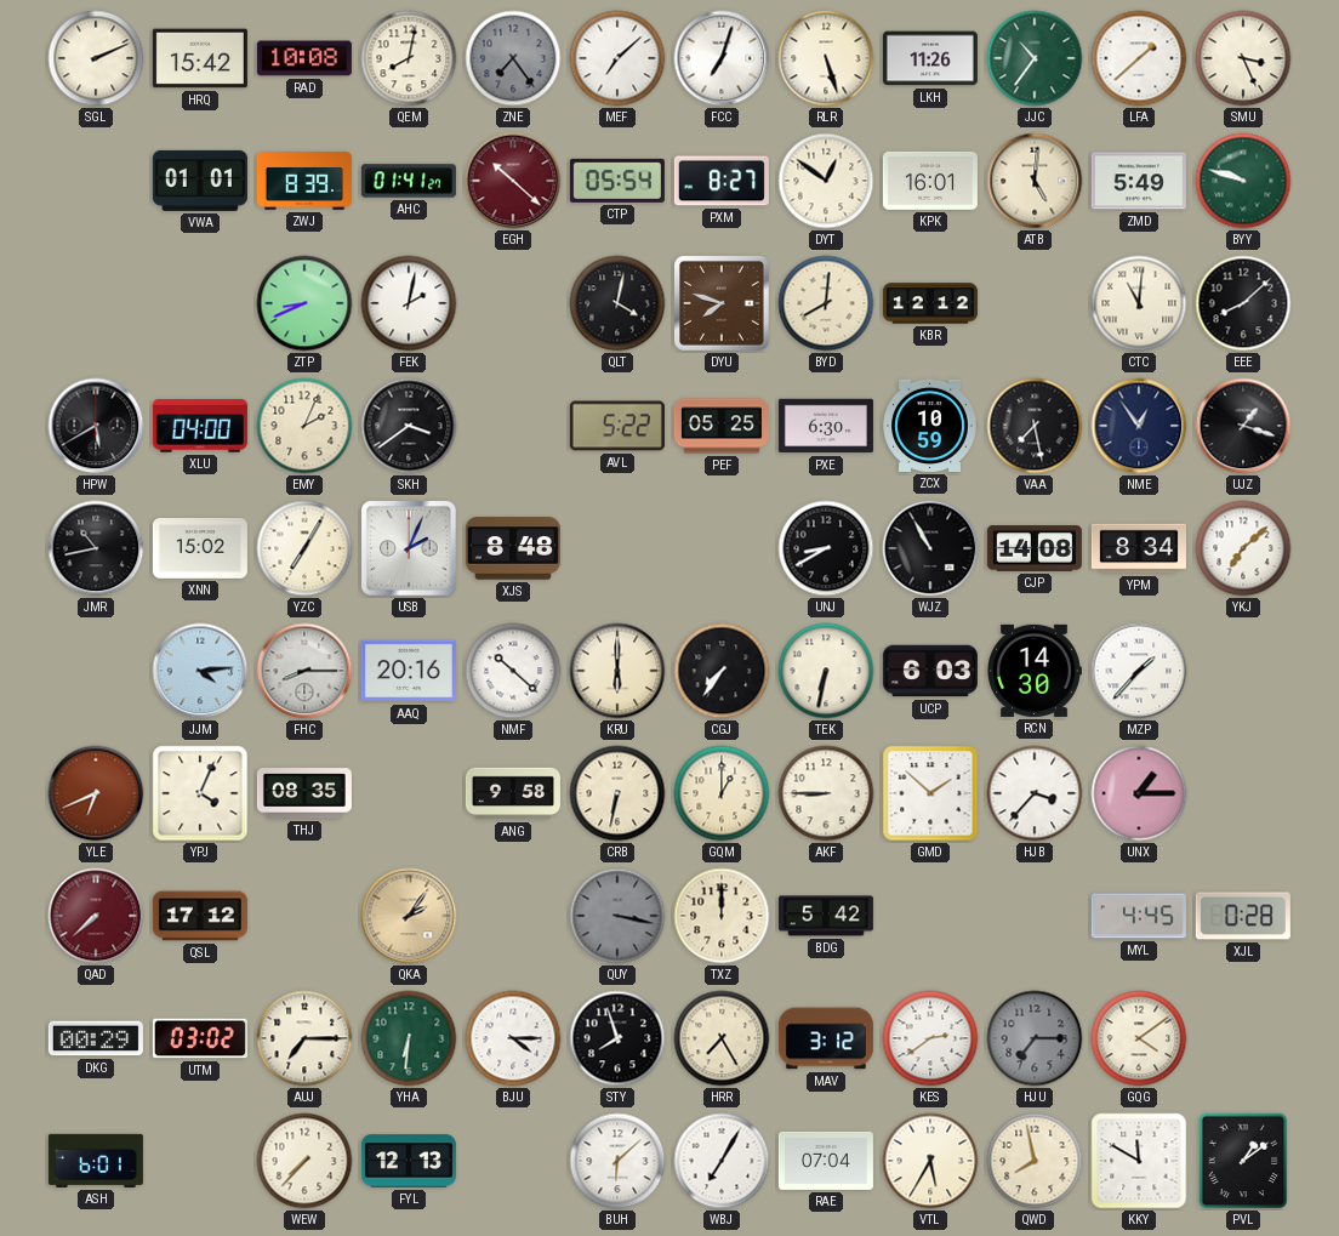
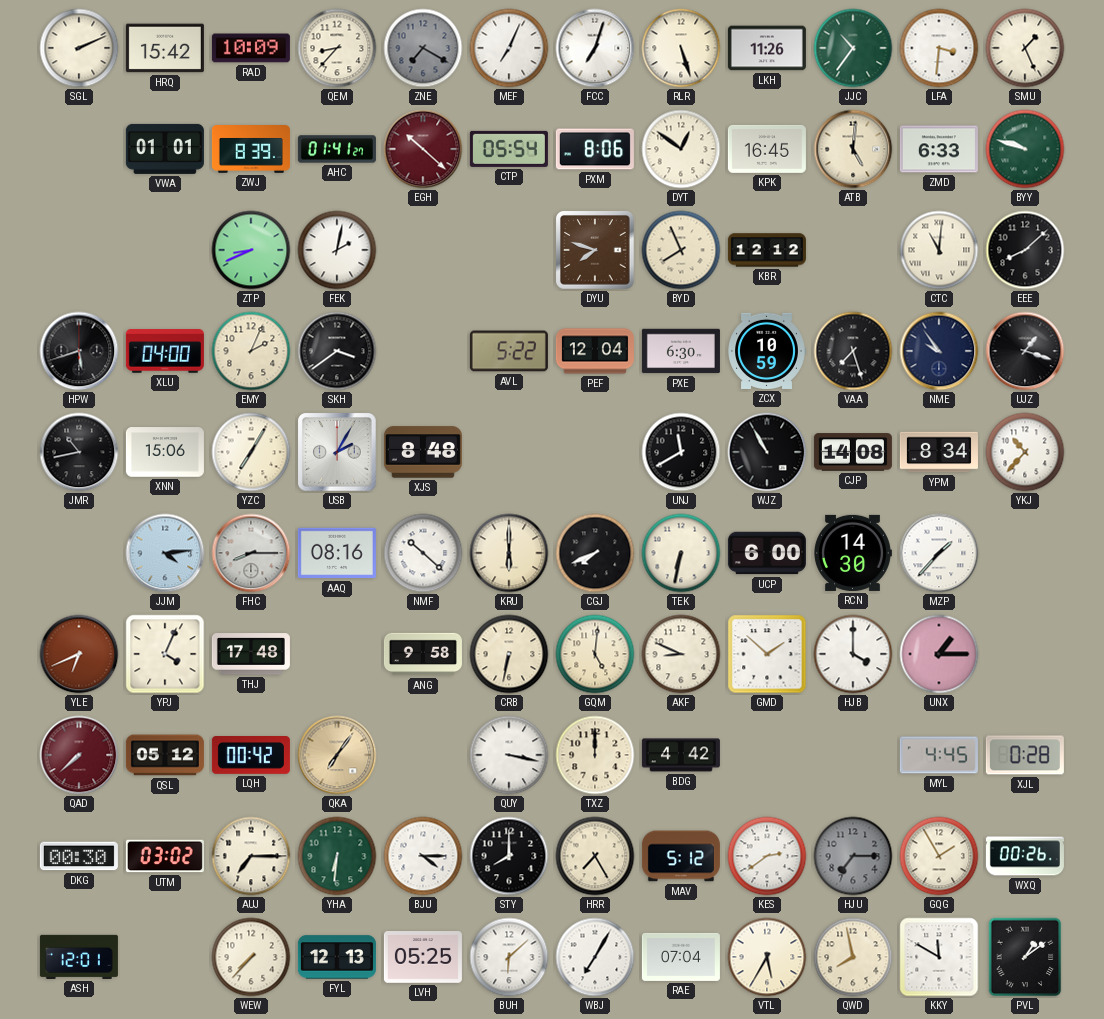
RAD: 10:08 -> 10:09 (251, 48)
QEM: 8:02 -> 8:37 (337, 48)
ZNE: 7:24 -> 7:20 (423, 48)
MEF: 7:08 -> 7:04 (509, 48)
LFA: 1:38 -> 3:31 (939, 48)
SMU: 3:26 -> 1:26 (1025, 48)
PXM: 8:27 -> 8:06 (595, 149)
KPK: 16:01 -> 16:45 (767, 149)
ZMD: 5:49 -> 6:33 (939, 149)
QLT: 4:02 -> none (617, 303)
BYD: 8:01 -> 7:56 (681, 250)
HPW: 5:40 -> 5:42 (79, 351)
PEF: 05:25 -> 12:04 (595, 351)
VAA: 7:28 -> 7:27 (853, 351)
NME: 12:54 -> 9:54 (939, 351)
XNN: 15:02 -> 15:06 (165, 452)
USB: 2:04 -> 2:05 (337, 452)
UNJ: 8:40 -> 11:40 (681, 452)
YKJ: 7:08 -> 10:37 (1025, 452)
AAQ: 20:16 -> 08:16 (337, 553)
CGJ: 7:36 -> 7:41 (595, 553)
UCP: 6:03 -> 6:00 (767, 553)
THJ: 08:35 -> 17:48 (251, 654)
GQM: 1:00 -> 5:01 (595, 654)
AKF: 8:45 -> 8:49 (681, 654)
HJB: 3:37 -> 4:00 (853, 654)
QSL: 17:12 -> 05:12 (165, 755)
LQH: none -> 00:42 (251, 756)
QKA: 2:06 -> 7:06 (337, 755)
QUY dial: grey -> white (509, 755)
BDG: 5:42 -> 4:42 (681, 755)
DKG: 00:29 -> 00:30 (79, 856)
STY: 7:57 -> 8:00 (509, 856)
MAV: 3:12 -> 5:12 (681, 856)
GQG: 4:09 -> 1:55 (939, 856)
WXQ: none -> 00:26 (1025, 856)
ASH: 6:01 -> 12:01 (79, 957)
LVH: none -> 05:25 (423, 958)
